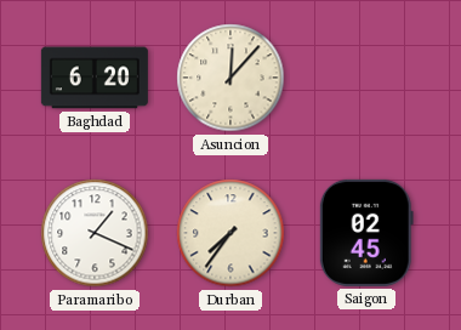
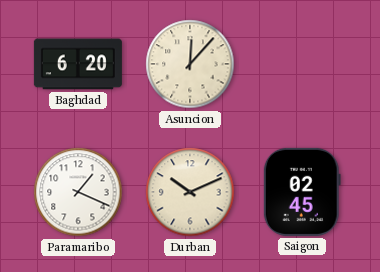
Durban: 7:36 -> 10:11 (190, 192)
